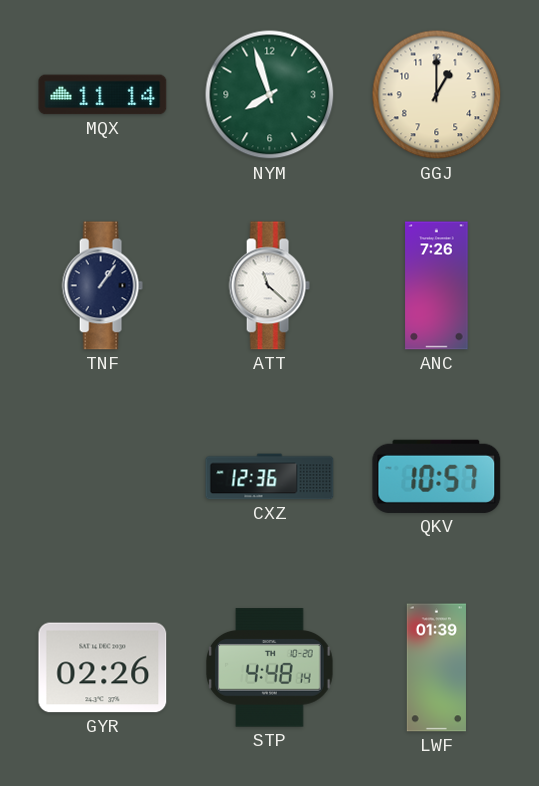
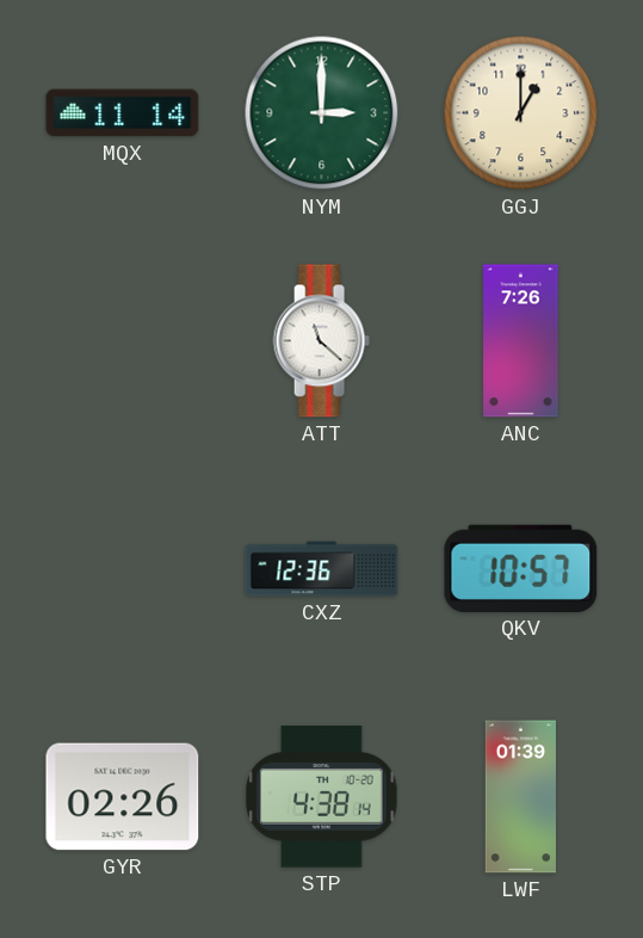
NYM: 7:57 -> 3:00 (322, 113)
TNF: 1:06 -> none (102, 286)
STP: 4:48 -> 4:38 (322, 797)
